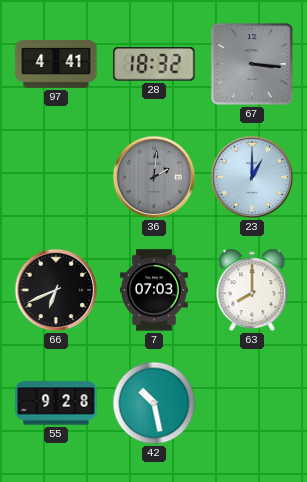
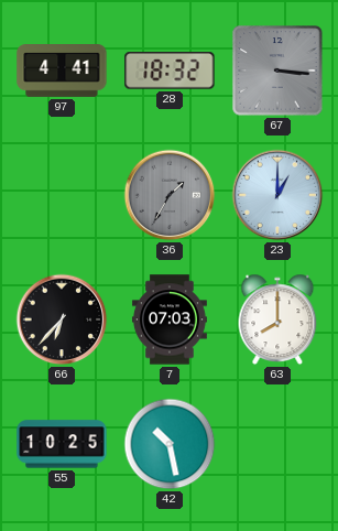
36: 2:01 -> 1:35 (170, 195)
66: 6:41 -> 6:37 (62, 319)
55: 9:28 -> 10:25 (62, 444)
